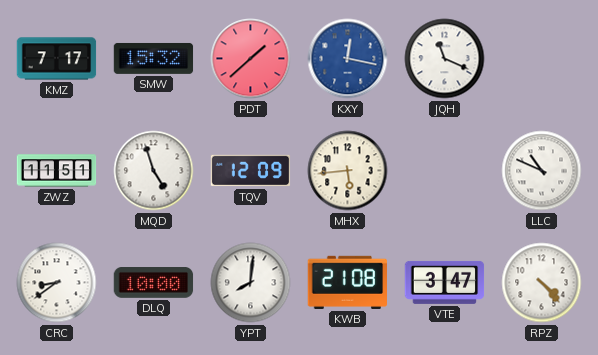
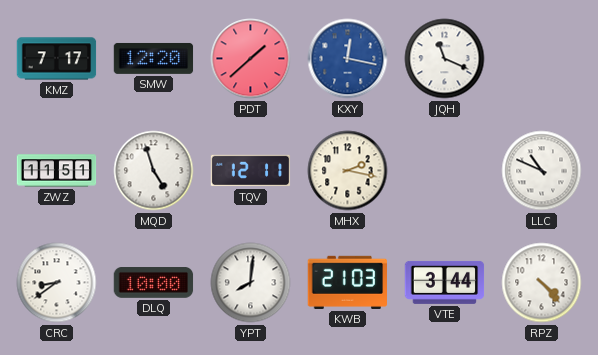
SMW: 15:32 -> 12:20 (154, 58)
TQV: 12:09 -> 12:11 (251, 171)
MHX: 5:44 -> 2:17 (348, 171)
KWB: 21:08 -> 21:03 (348, 282)
VTE: 3:47 -> 3:44 (445, 282)
